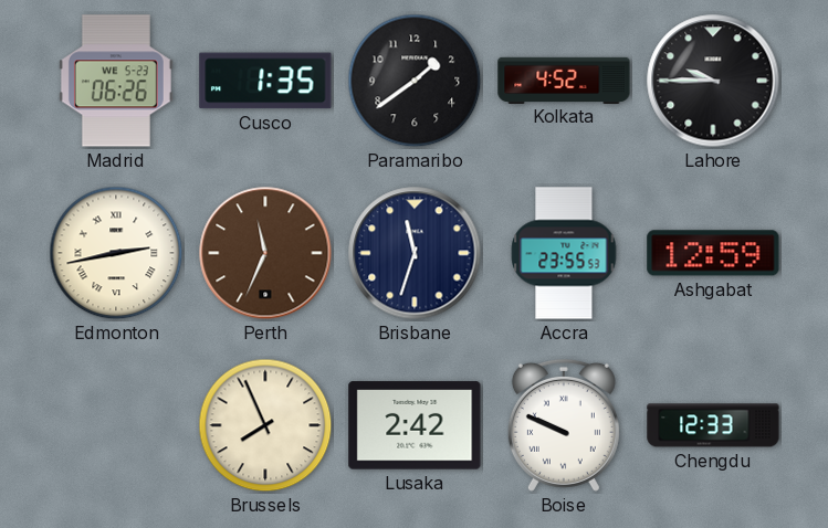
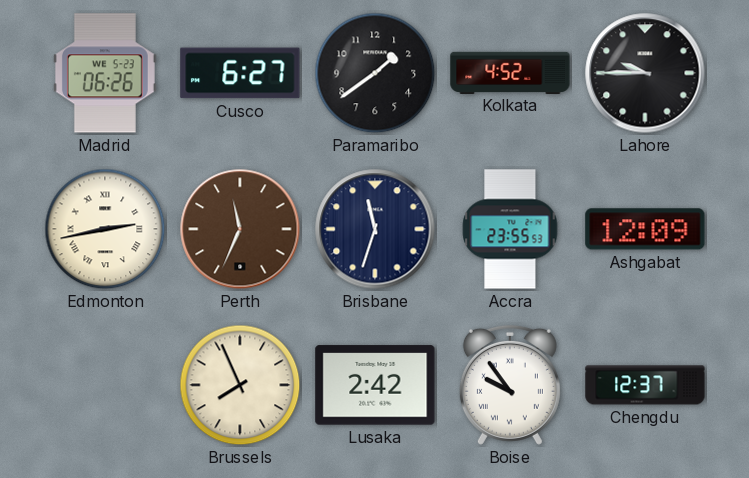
Cusco: 1:35 -> 6:27 (240, 73)
Ashgabat: 12:59 -> 12:09 (645, 229)
Boise: 9:49 -> 9:54 (510, 385)
Chengdu: 12:33 -> 12:37 (645, 385)
